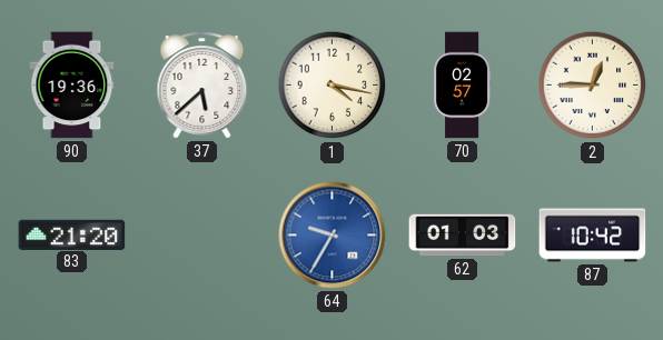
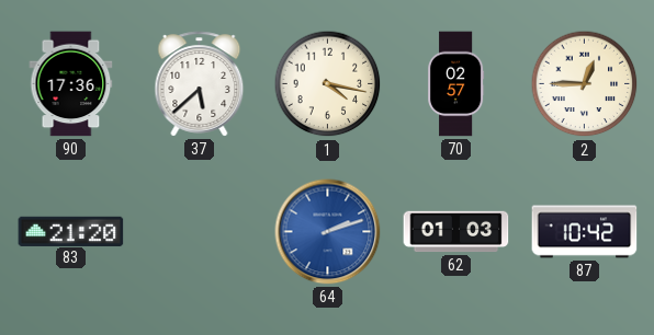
90: 19:36 -> 17:36 (71, 84)
64: 9:35 -> 2:12 (328, 232)
